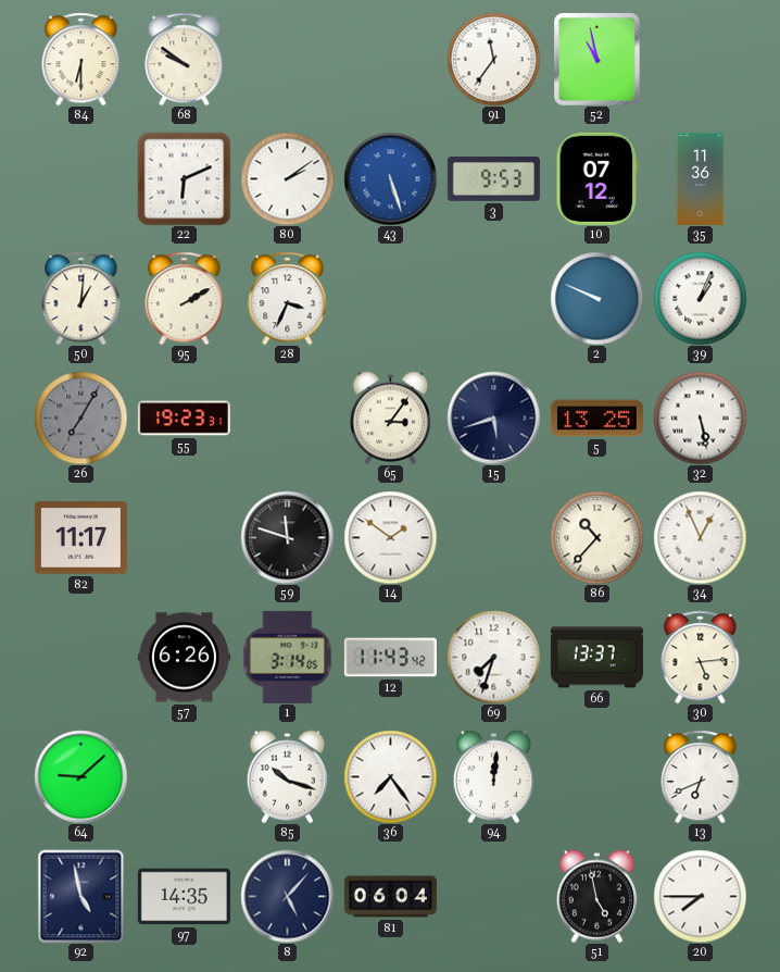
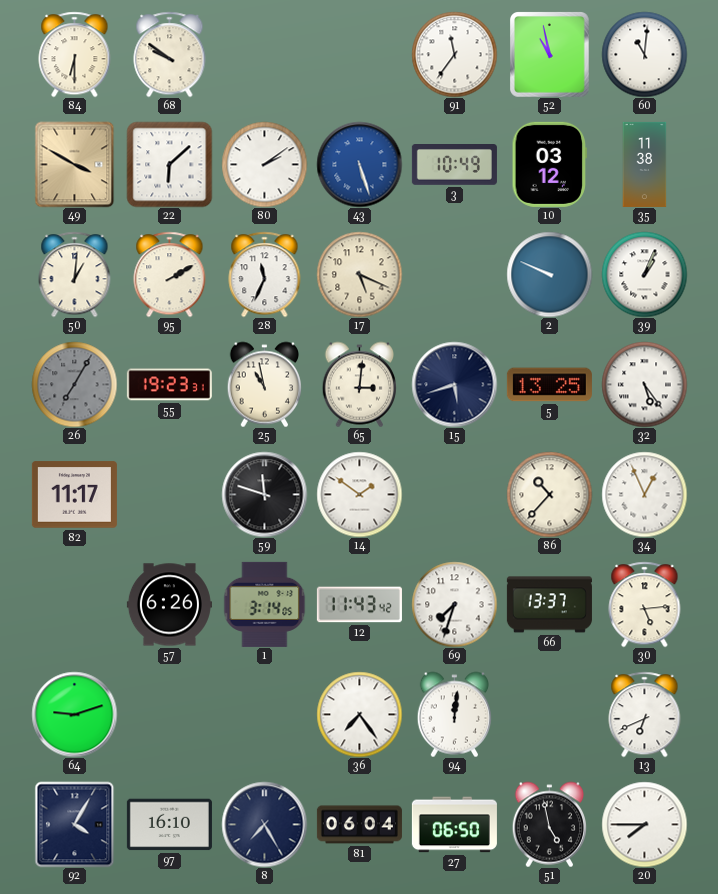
60: none -> 11:01 (644, 54)
49: none -> 3:50 (75, 164)
22: 6:11 -> 6:08 (169, 164)
3: 9:53 -> 10:49 (454, 165)
10: 07:12 -> 03:12 (550, 164)
35: 11:36 -> 11:38 (645, 164)
28: 3:34 -> 11:34 (265, 274)
17: none -> 5:19 (359, 274)
25: none -> 10:58 (265, 384)
65: 3:06 -> 3:01 (360, 384)
32: 5:28 -> 5:24 (644, 384)
64: 9:08 -> 9:12 (74, 714)
85: 10:18 -> none (288, 776)
92: 4:58 -> 4:05 (75, 824)
97: 14:35 -> 16:10 (169, 825)
8: 5:07 -> 7:25 (264, 824)
27: none -> 06:50 (454, 825)
